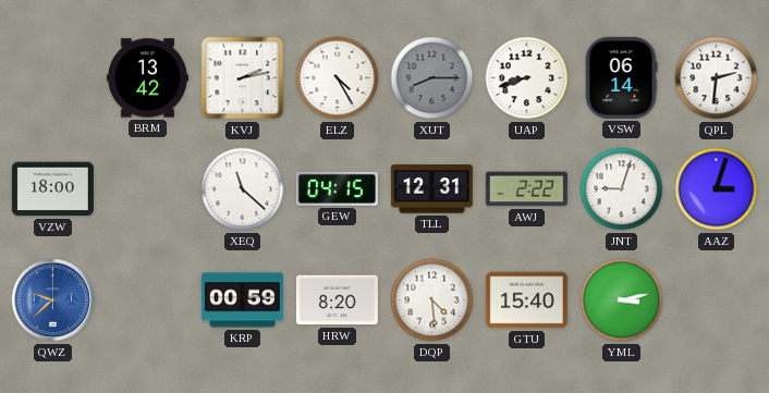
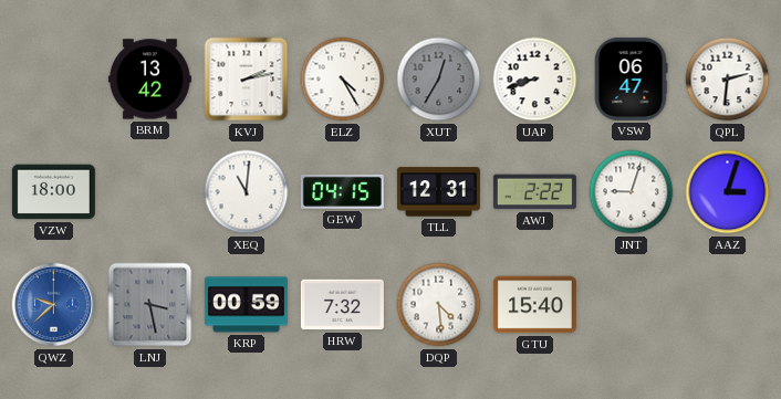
XUT: 8:15 -> 12:35 (439, 80)
VSW: 06:14 -> 06:47 (631, 78)
XEQ: 11:22 -> 11:01 (247, 192)
LNJ: none -> 3:28 (150, 305)
HRW: 8:20 -> 7:32 (342, 305)
YML: 3:13 -> none (622, 300)
